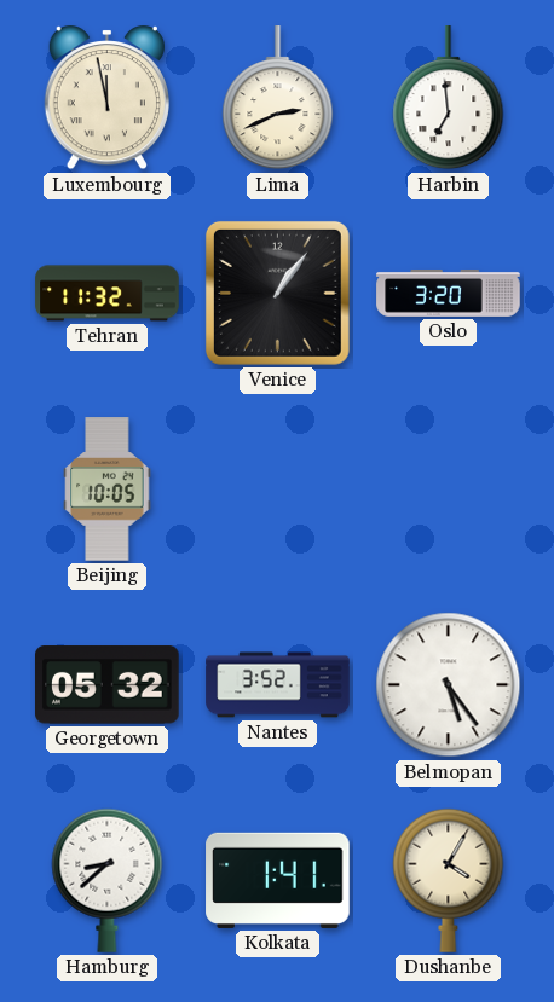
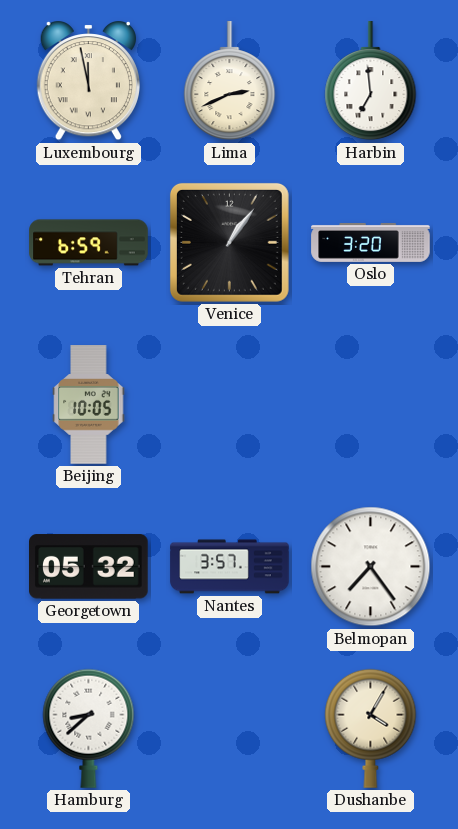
Tehran: 11:32 -> 6:59 (89, 243)
Nantes: 3:52 -> 3:57 (230, 567)
Belmopan: 5:24 -> 7:24 (371, 567)
Kolkata: 1:41 -> none (278, 880)
